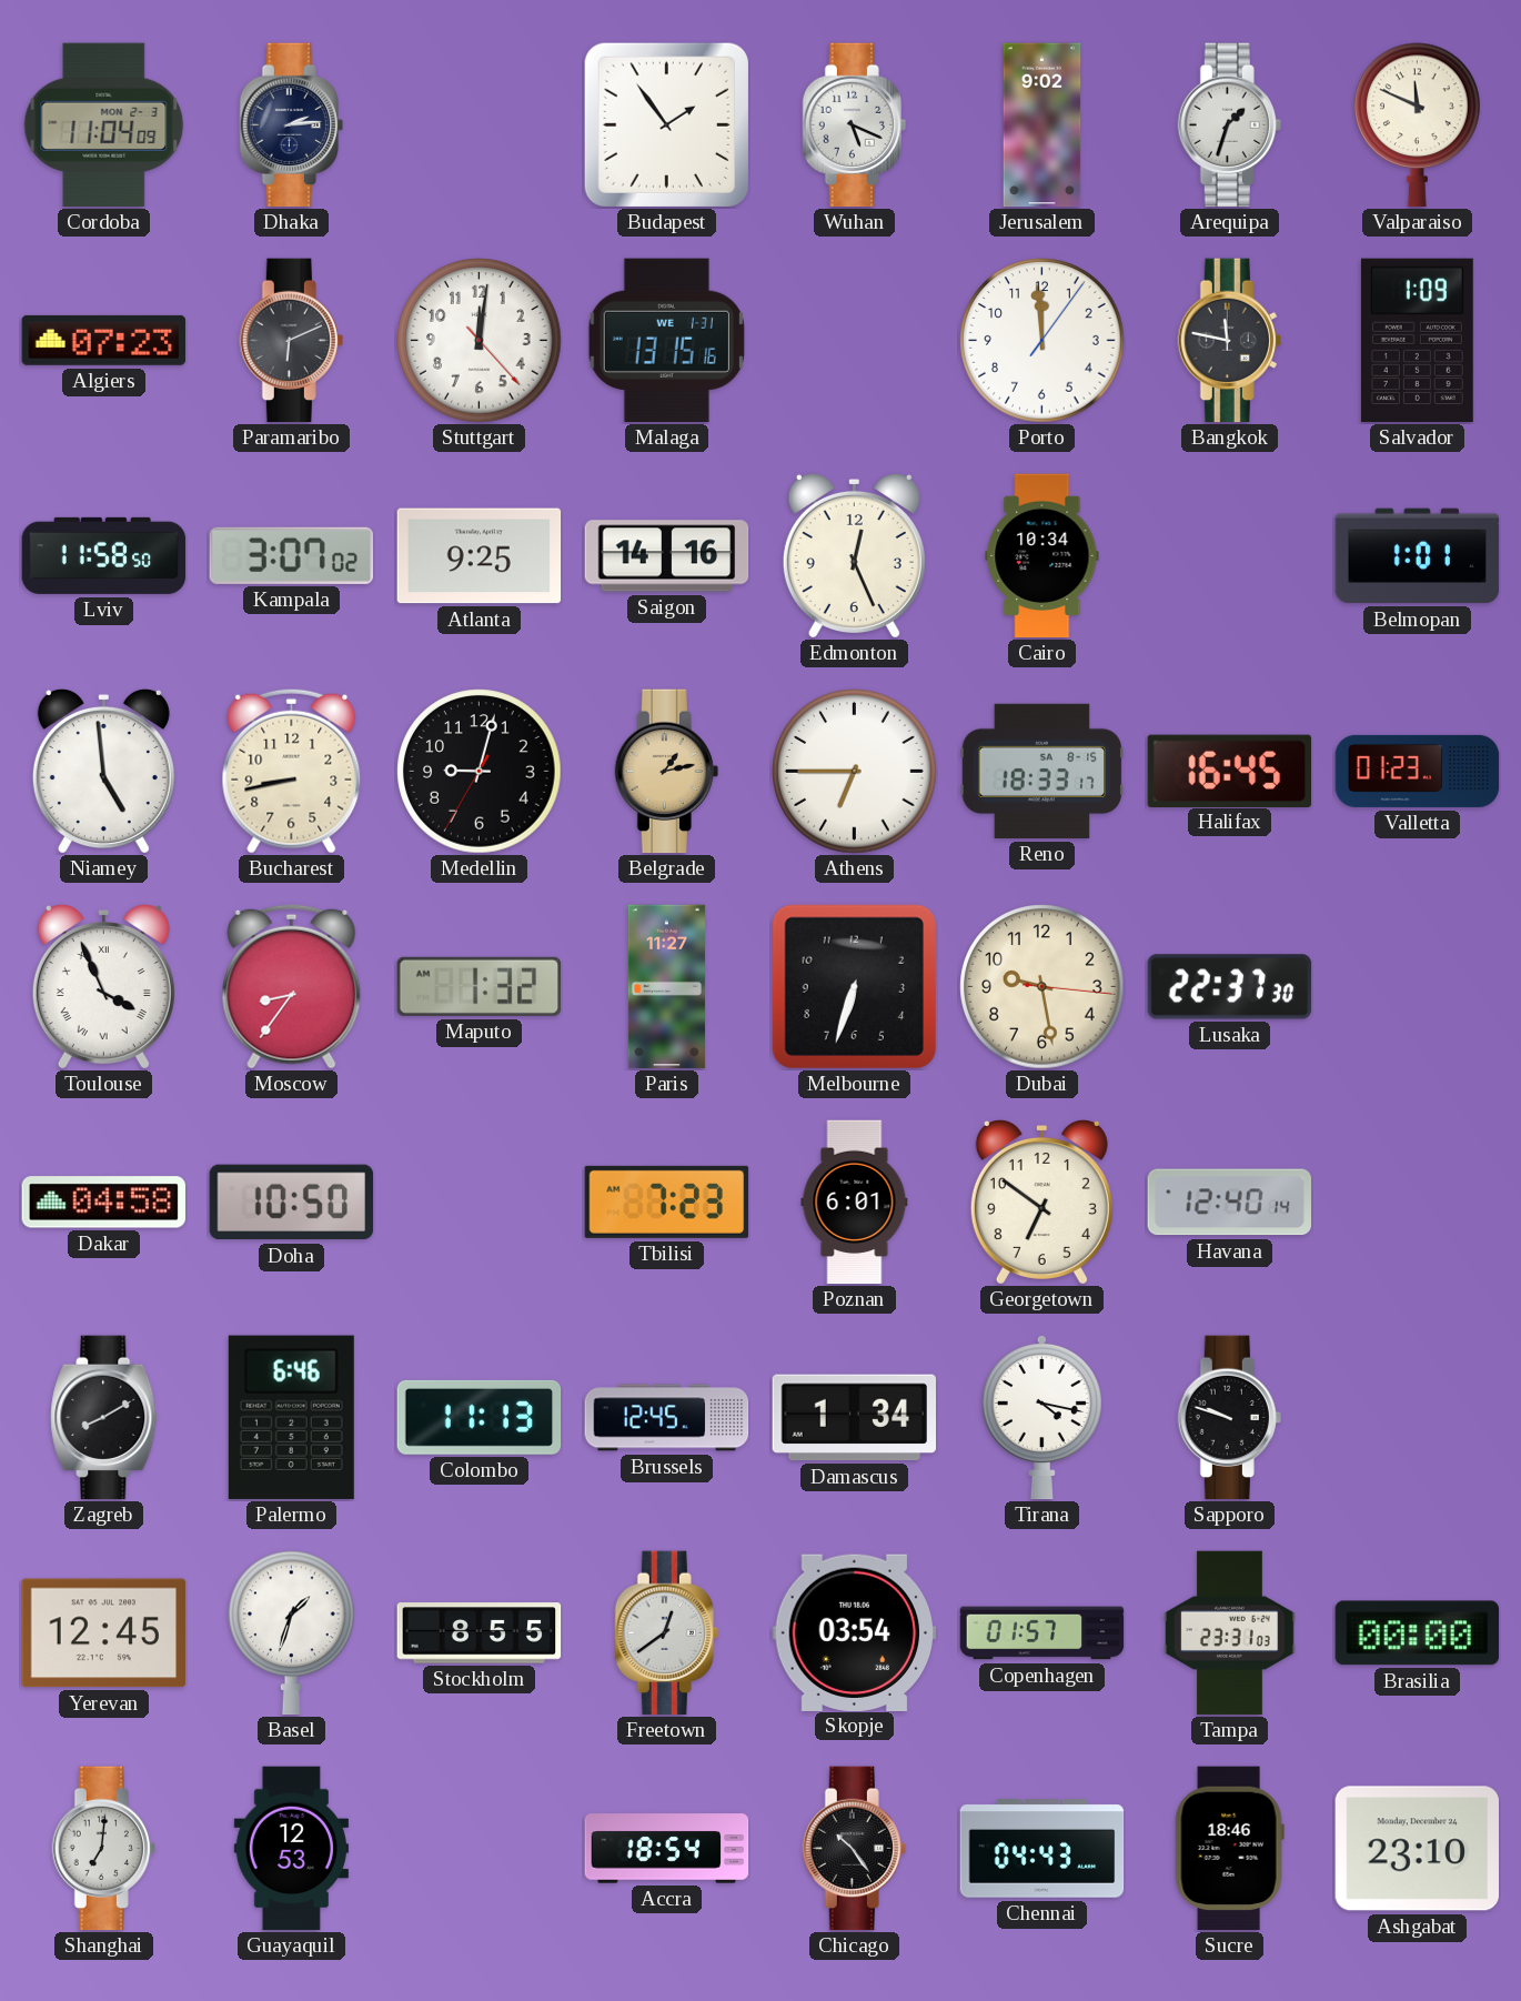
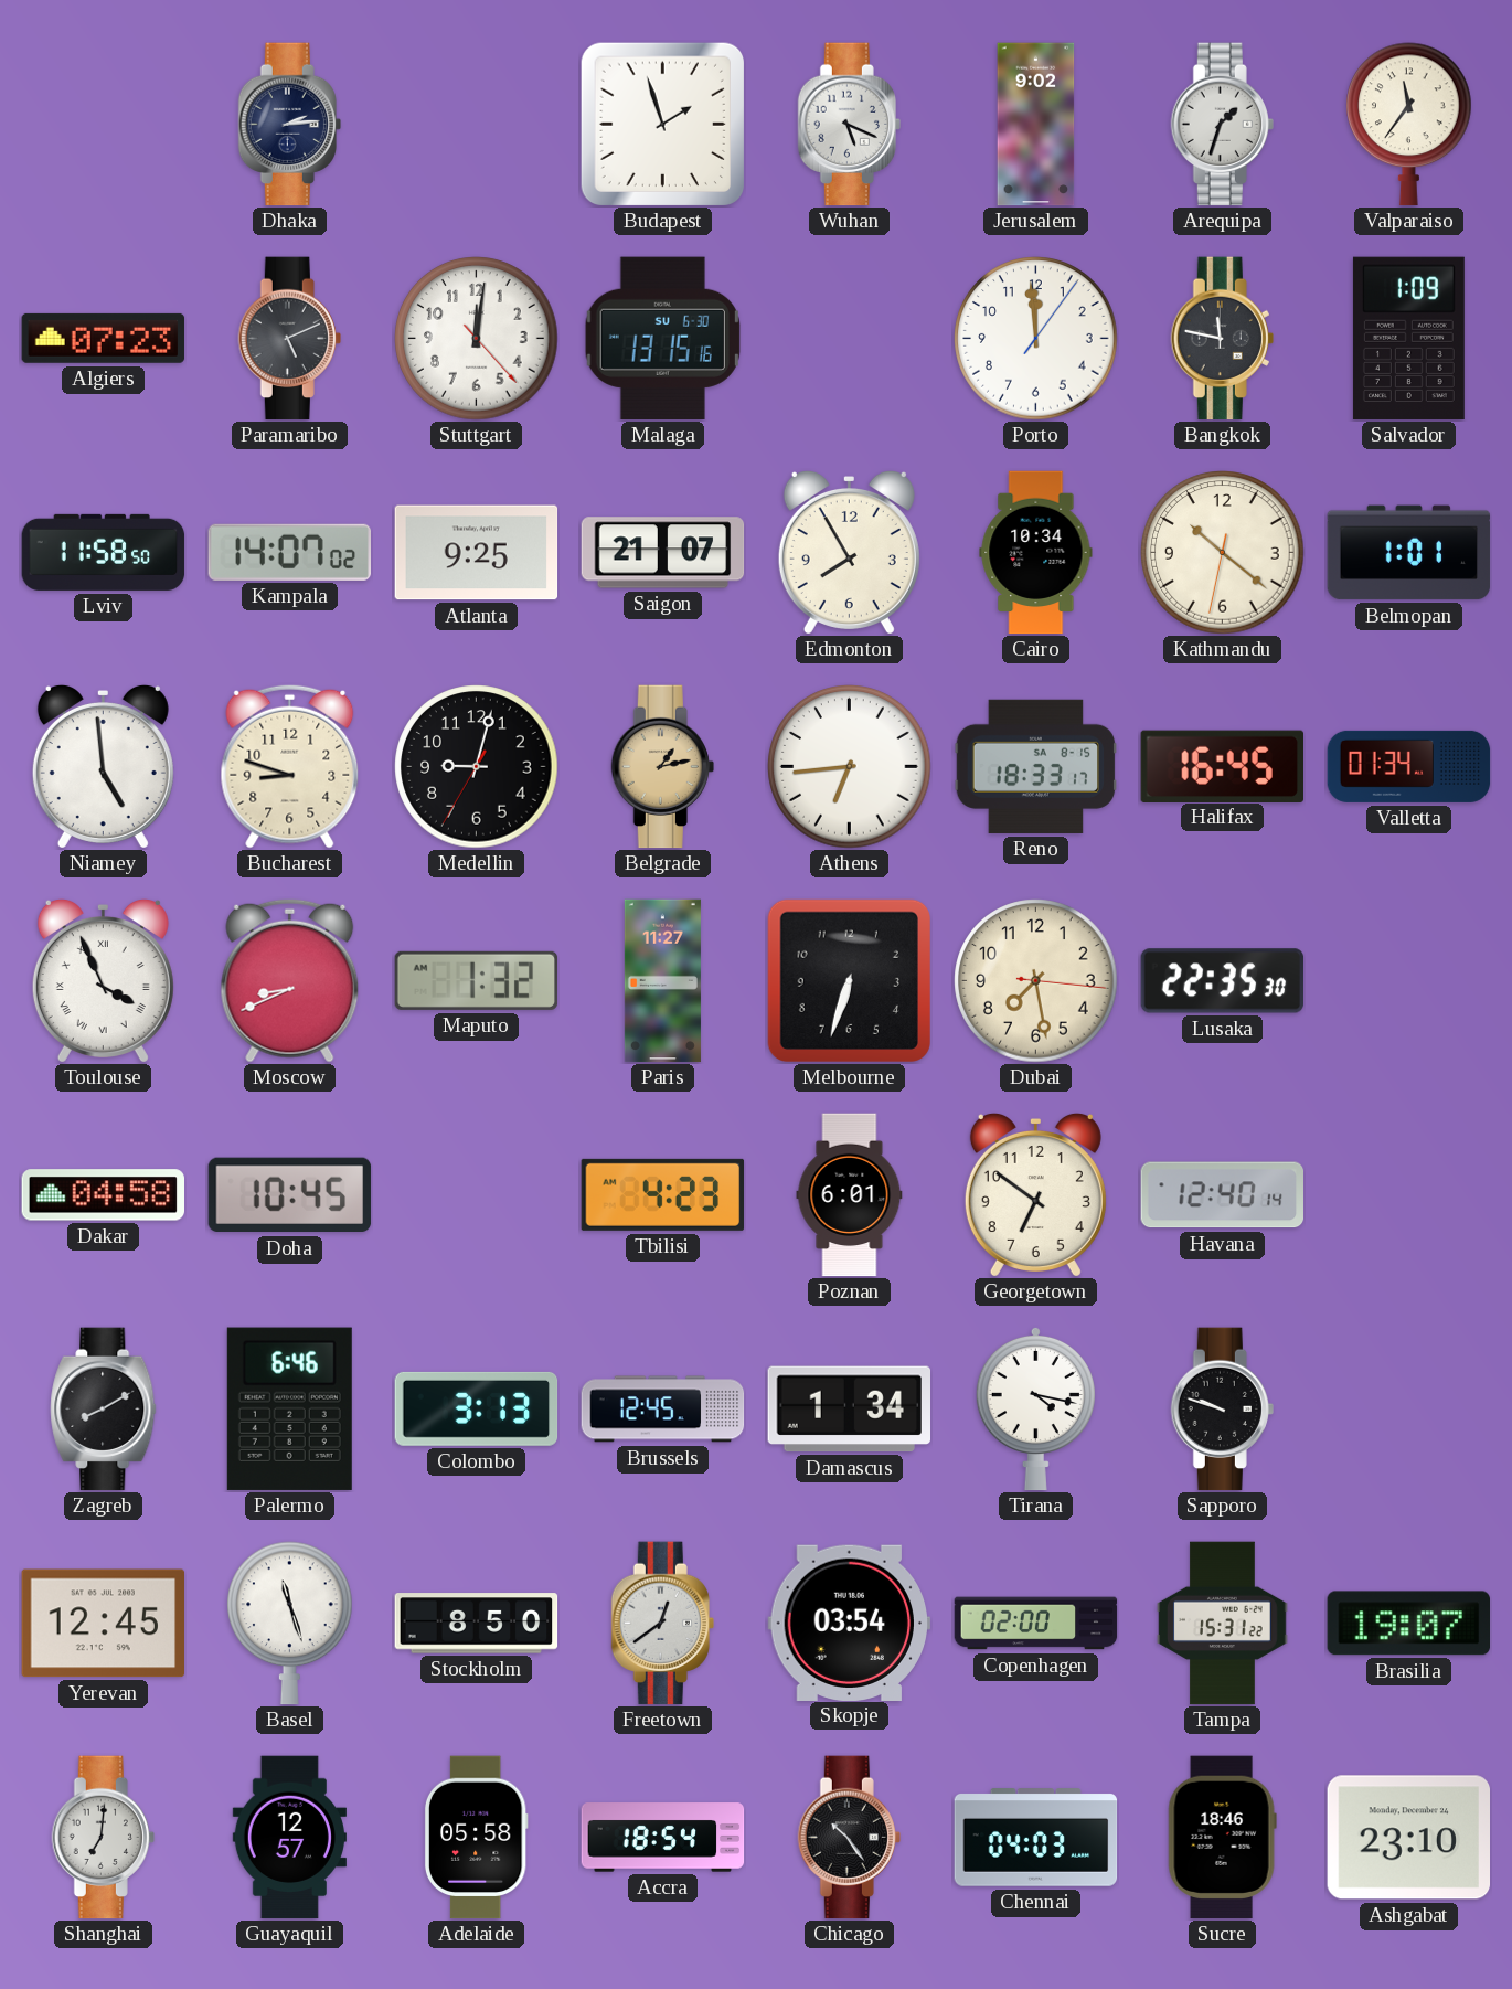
Cordoba: 11:04 -> none (104, 125)
Budapest: 1:54 -> 1:57 (662, 124)
Valparaiso: 11:49 -> 11:36 (1409, 125)
Paramaribo: 6:11 -> 5:11 (289, 339)
Malaga date: WE 1-31 -> SU 6-30 (662, 339)
Kampala: 3:07 -> 14:07 (289, 552)
Saigon: 14:16 -> 21:07 (663, 553)
Edmonton: 12:26 -> 7:55 (849, 552)
Kathmandu: none -> 10:21 (1223, 553)
Bucharest: 8:43 -> 8:48 (290, 766)
Athens: 6:45 -> 6:44 (850, 767)
Valletta: 01:23 -> 01:34 (1409, 766)
Moscow: 8:36 -> 8:41 (290, 980)
Dubai: 9:28 -> 7:28 (1036, 981)
Lusaka: 22:37 -> 22:35 (1223, 981)
Doha: 10:50 -> 10:45 (290, 1195)
Tbilisi: 7:23 -> 4:23 (663, 1194)
Colombo: 11:13 -> 3:13 (477, 1408)
Basel: 1:33 -> 11:27 (290, 1624)
Stockholm: 8:55 -> 8:50 (477, 1624)
Copenhagen: 01:57 -> 02:00 (1036, 1624)
Tampa: 23:31 -> 15:31 (1223, 1624)
Brasilia: 00:00 -> 19:07 (1409, 1624)
Guayaquil: 12:53 -> 12:57 (289, 1838)
Adelaide: none -> 05:58 (476, 1838)
Chennai: 04:43 -> 04:03 (1036, 1838)
